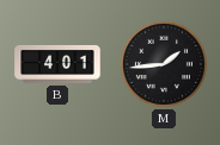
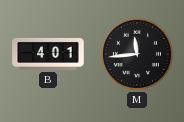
M: 1:44 -> 11:44 (137, 54)
